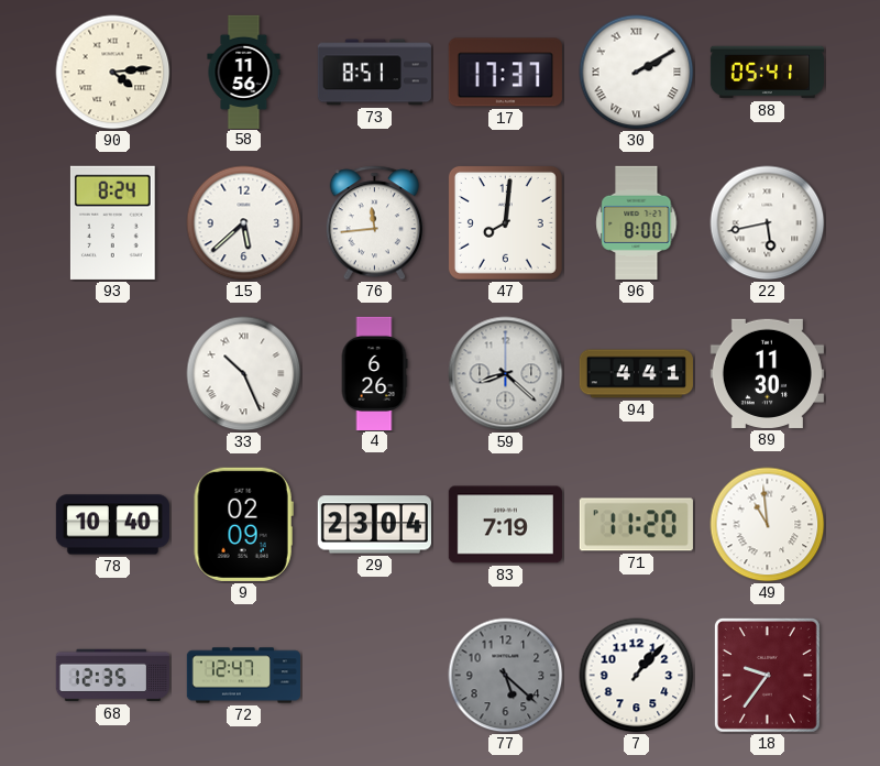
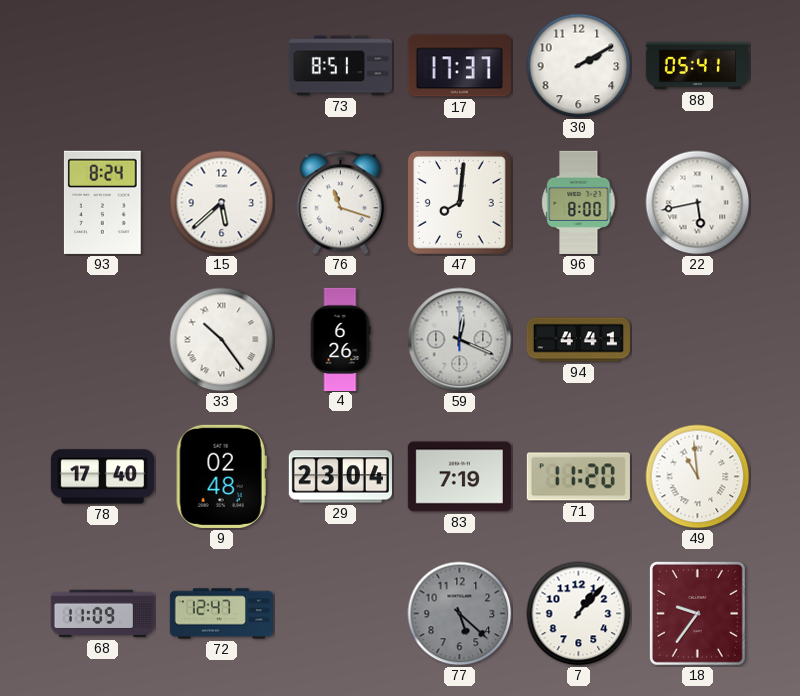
90: 4:14 -> none (113, 73)
58: 11:56 -> none (244, 72)
30 numerals: Roman -> Arabic (579, 66)
76: 11:44 -> 11:18 (340, 203)
33: 10:26 -> 10:24 (222, 340)
59: 8:22 -> 12:19 (460, 340)
89: 11:30 -> none (767, 373)
78: 10:40 -> 17:40 (102, 477)
9: 02:09 -> 02:48 (221, 476)
68: 12:35 -> 11:09 (102, 614)
